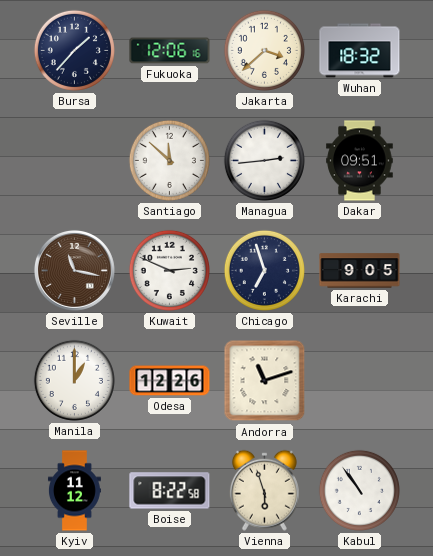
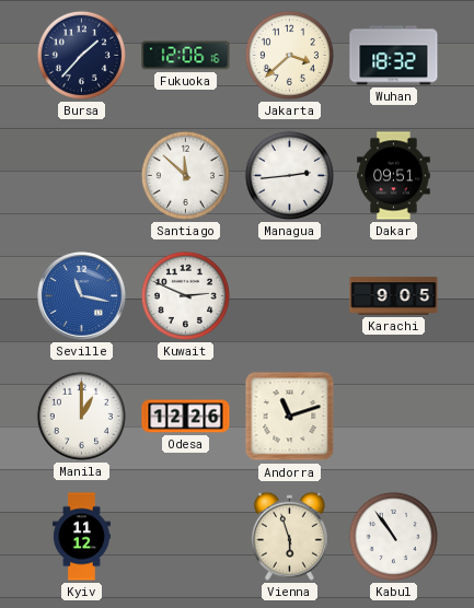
Seville dial: brown -> blue (81, 295)
Chicago: 6:57 -> none (264, 270)
Boise: 8:22 -> none (170, 491)
